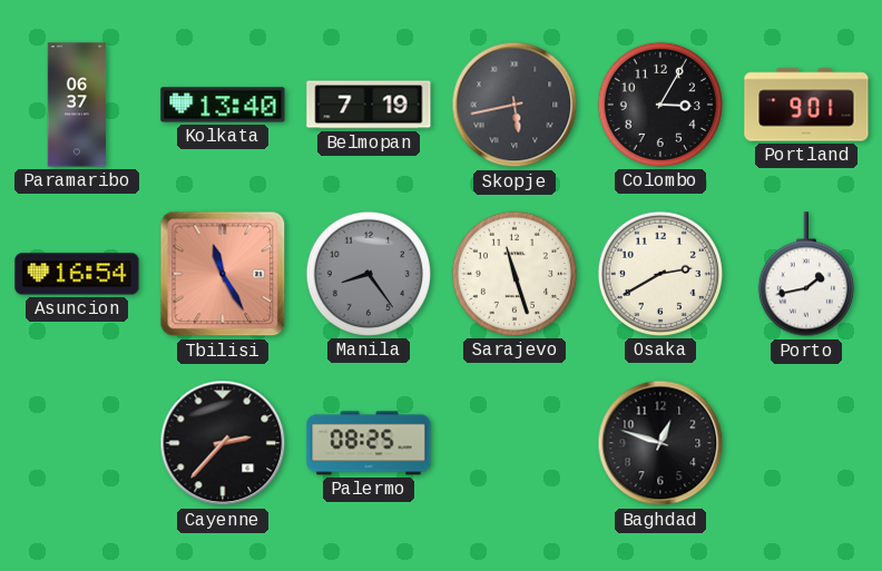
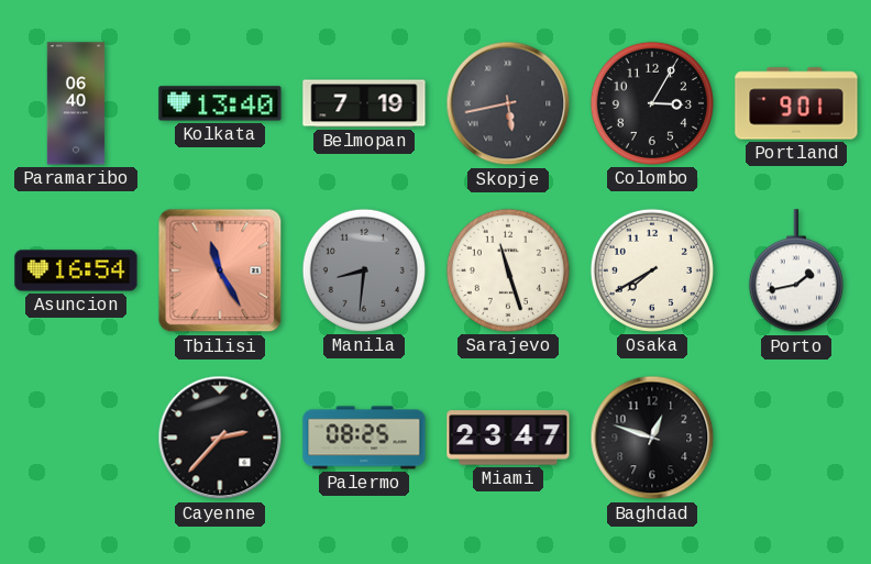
Paramaribo: 06:37 -> 06:40 (76, 103)
Manila: 8:24 -> 8:31 (364, 270)
Osaka: 2:40 -> 7:40 (652, 270)
Miami: none -> 23:47 (508, 438)
